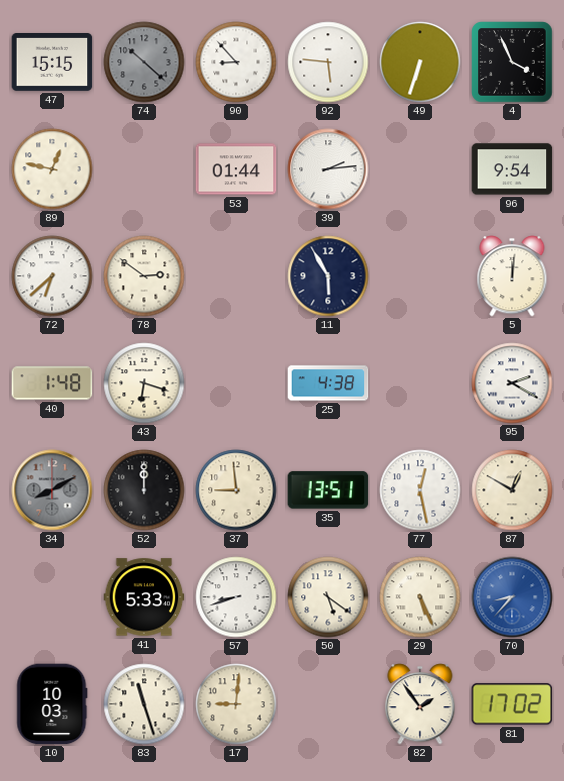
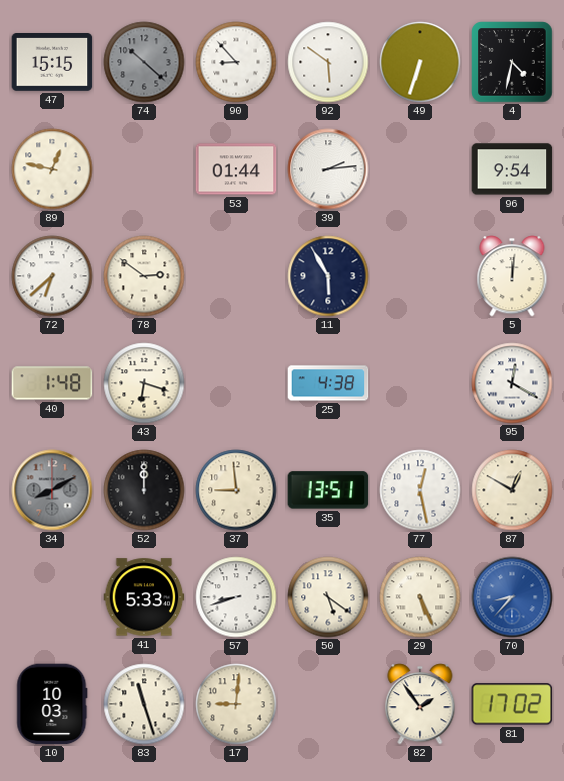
92: 5:46 -> 5:51 (328, 62)
4: 3:56 -> 4:32 (512, 62)
95: 2:20 -> 12:20 (512, 383)
